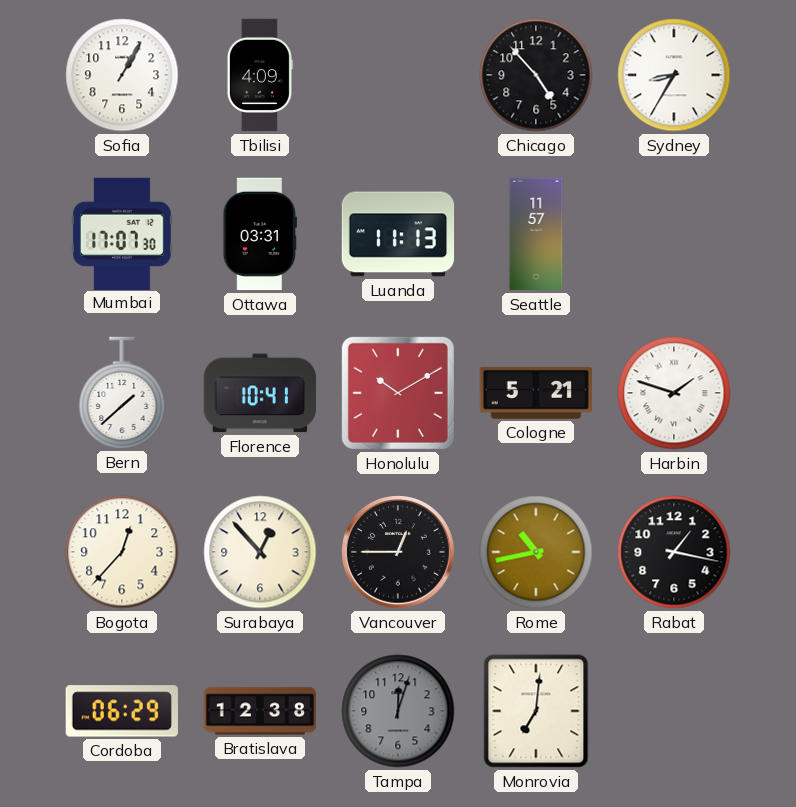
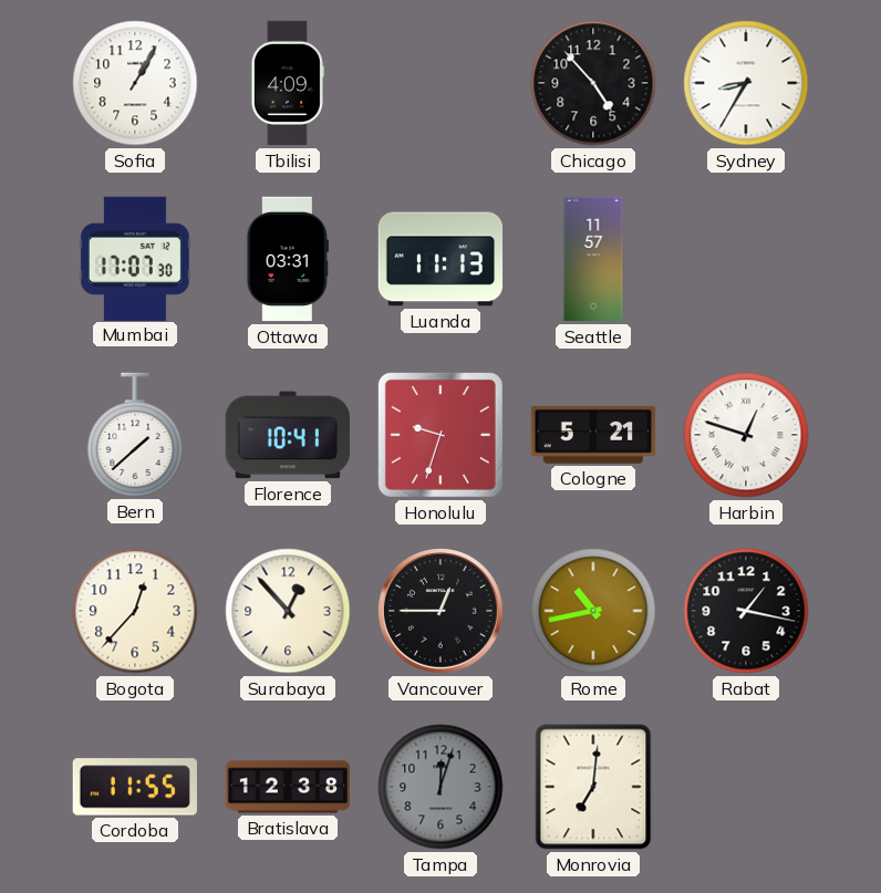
Honolulu: 10:10 -> 9:33 (441, 435)
Harbin: 1:48 -> 12:48 (746, 435)
Cordoba: 06:29 -> 11:55 (135, 787)
